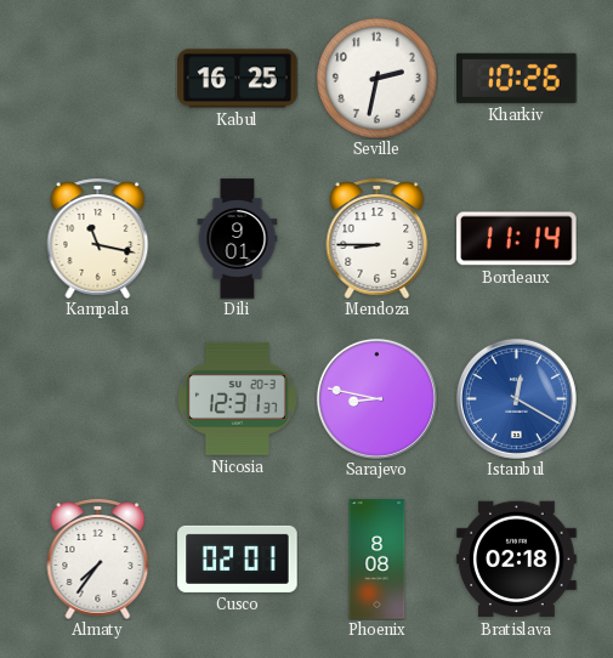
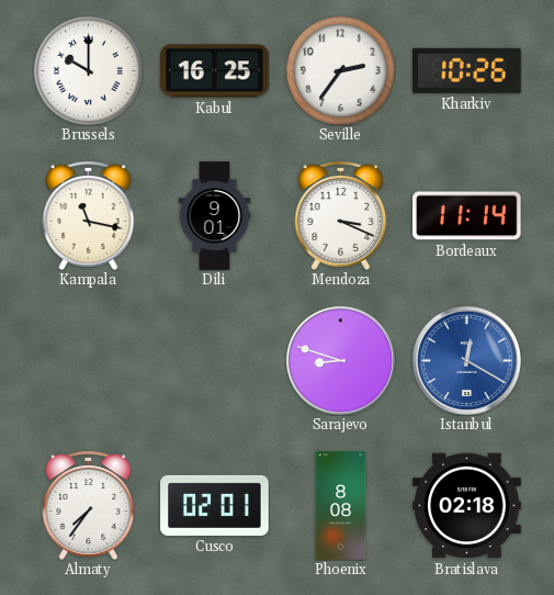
Brussels: none -> 10:00 (89, 71)
Seville: 2:32 -> 2:36 (341, 71)
Mendoza: 8:45 -> 3:19 (341, 215)
Nicosia: 12:31 -> none (237, 398)
Sarajevo: 8:47 -> 8:48 (340, 360)
